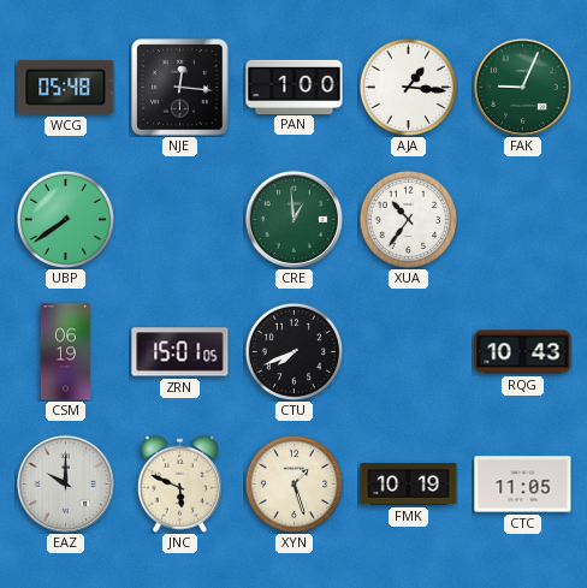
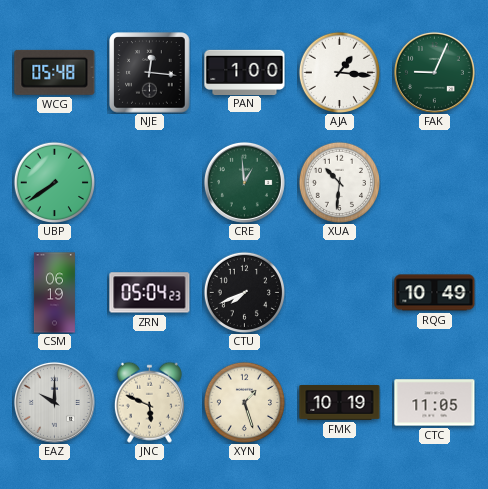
XUA: 10:36 -> 10:31 (339, 182)
ZRN: 15:01 -> 05:04 (150, 293)
RQG: 10:43 -> 10:49 (435, 293)
